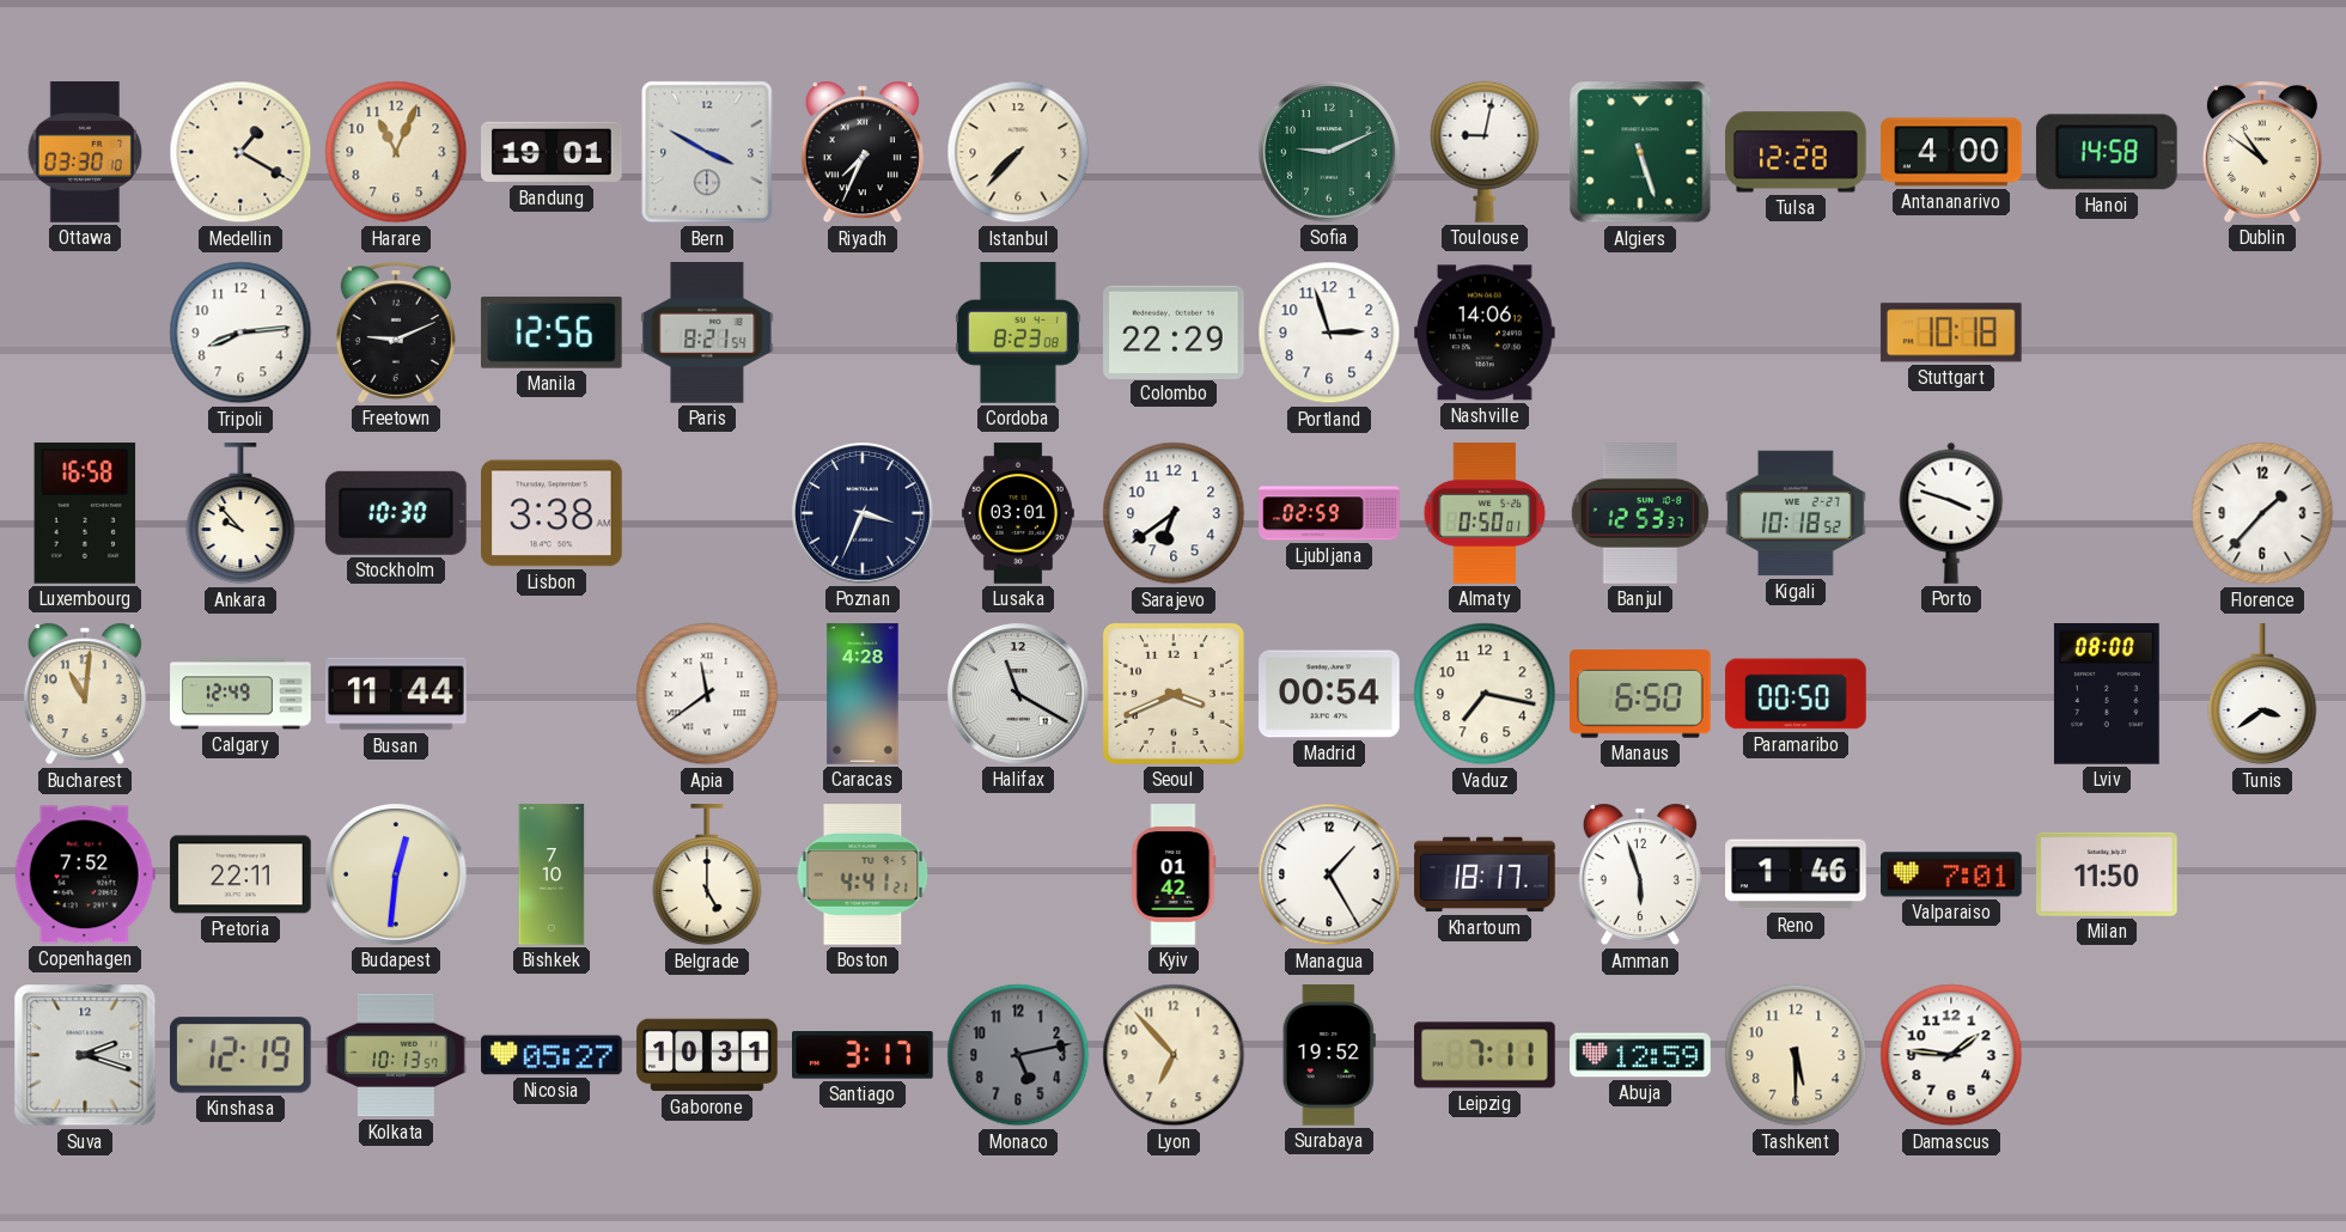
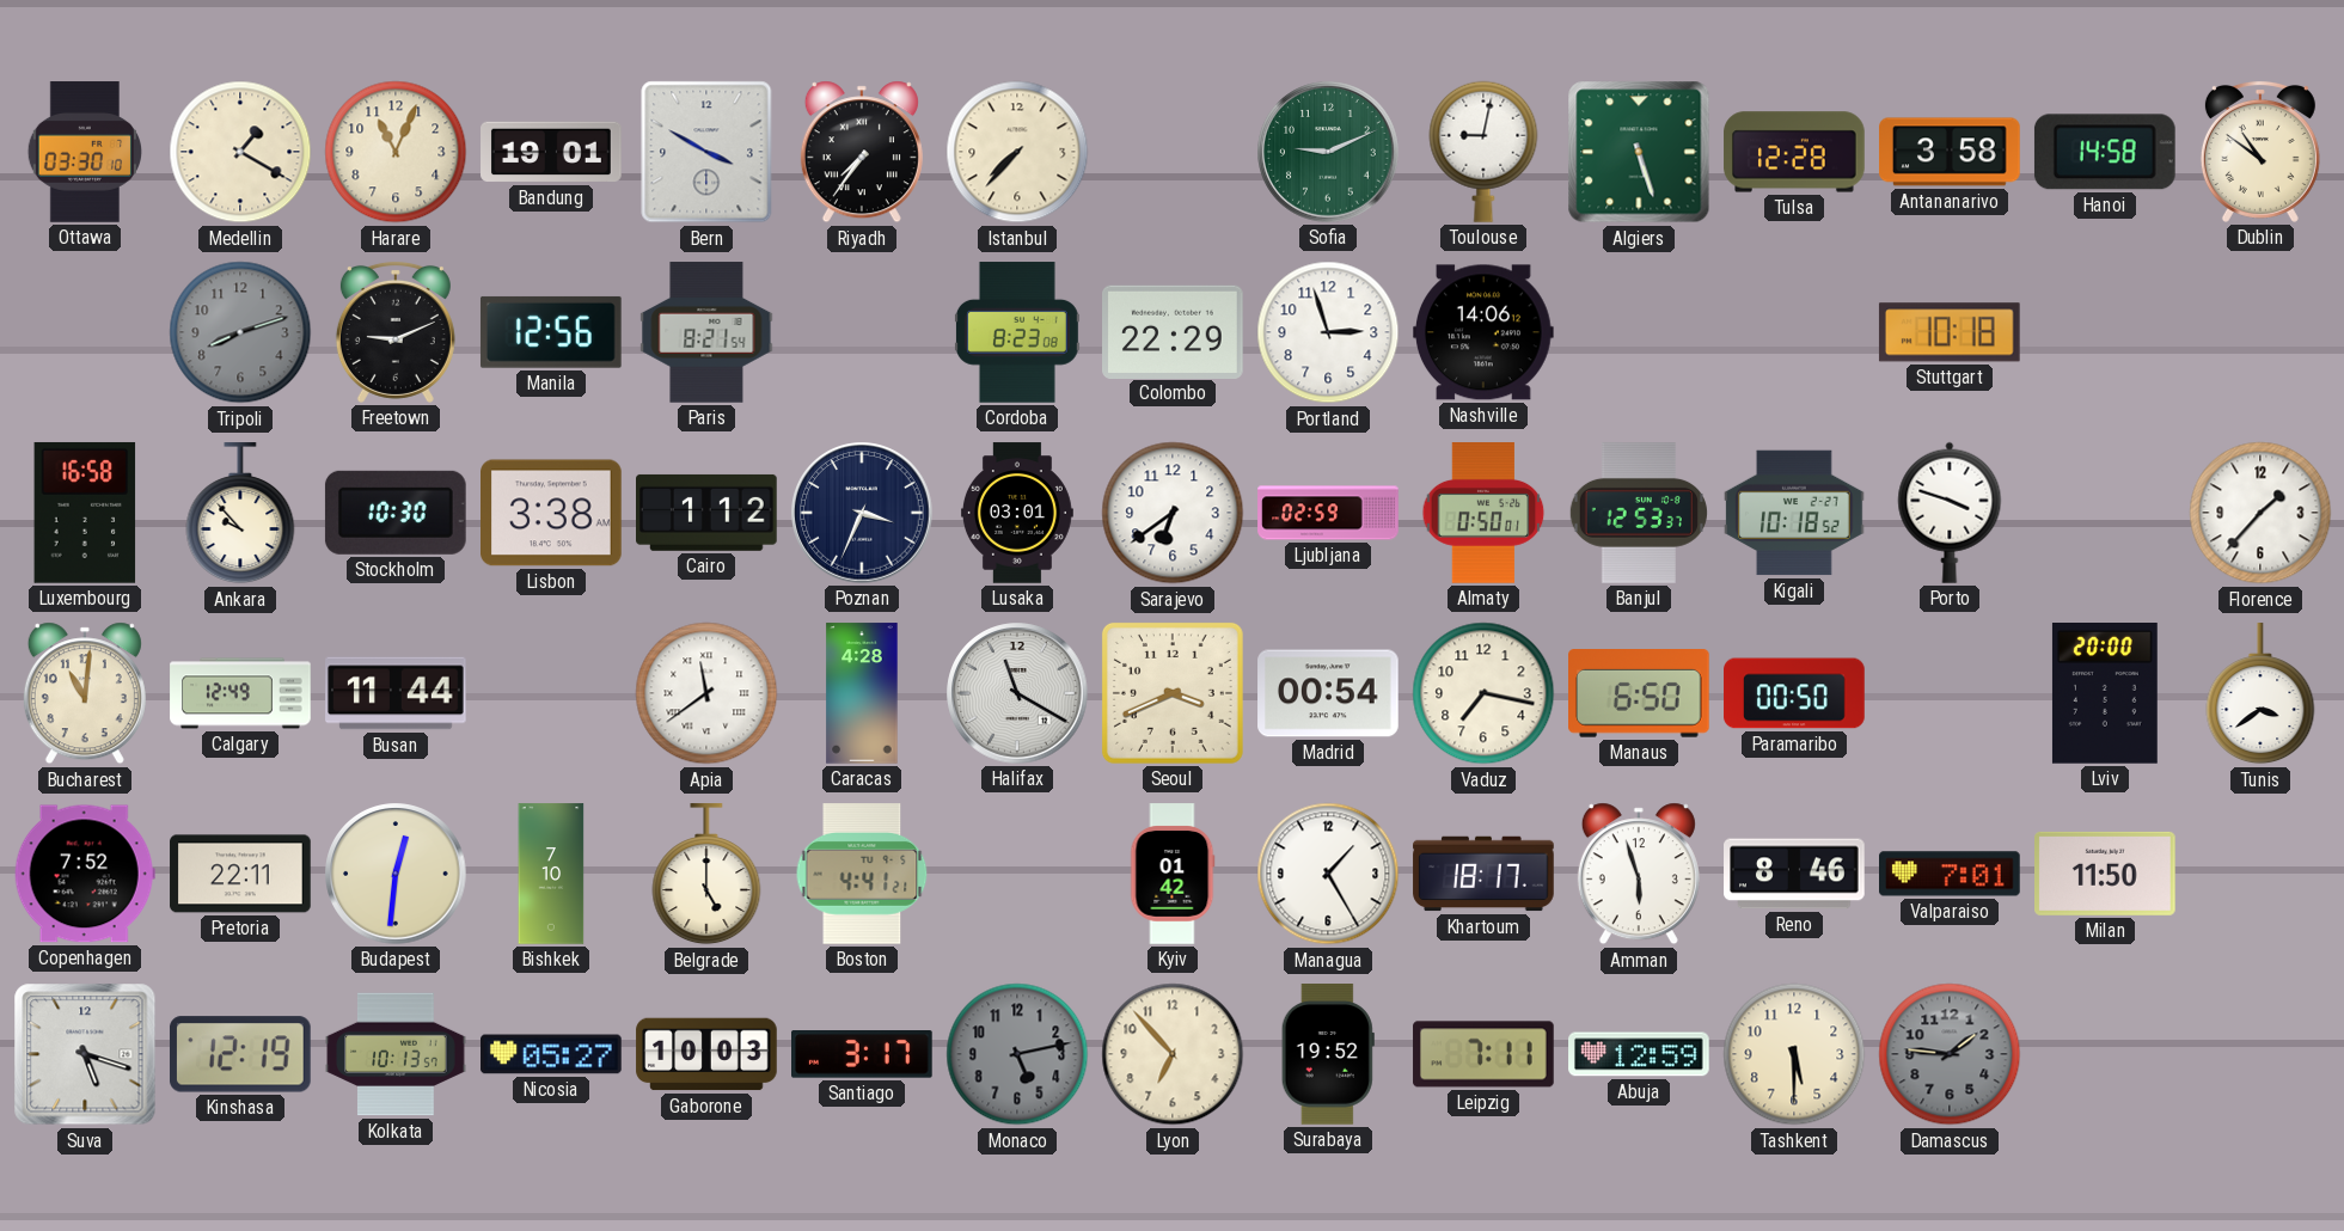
Riyadh: 7:34 -> 7:36 (862, 152)
Antananarivo: 4:00 -> 3:58 (1950, 152)
Tripoli: 8:14 -> 8:12 (240, 332)
Tripoli dial: white -> grey (240, 332)
Cairo: none -> 1:12 (706, 513)
Lviv: 08:00 -> 20:00 (2105, 694)
Reno: 1:46 -> 8:46 (1794, 874)
Suva: 2:18 -> 5:18 (85, 1054)
Gaborone: 10:31 -> 10:03 (706, 1054)
Damascus dial: white -> grey (1950, 1054)
